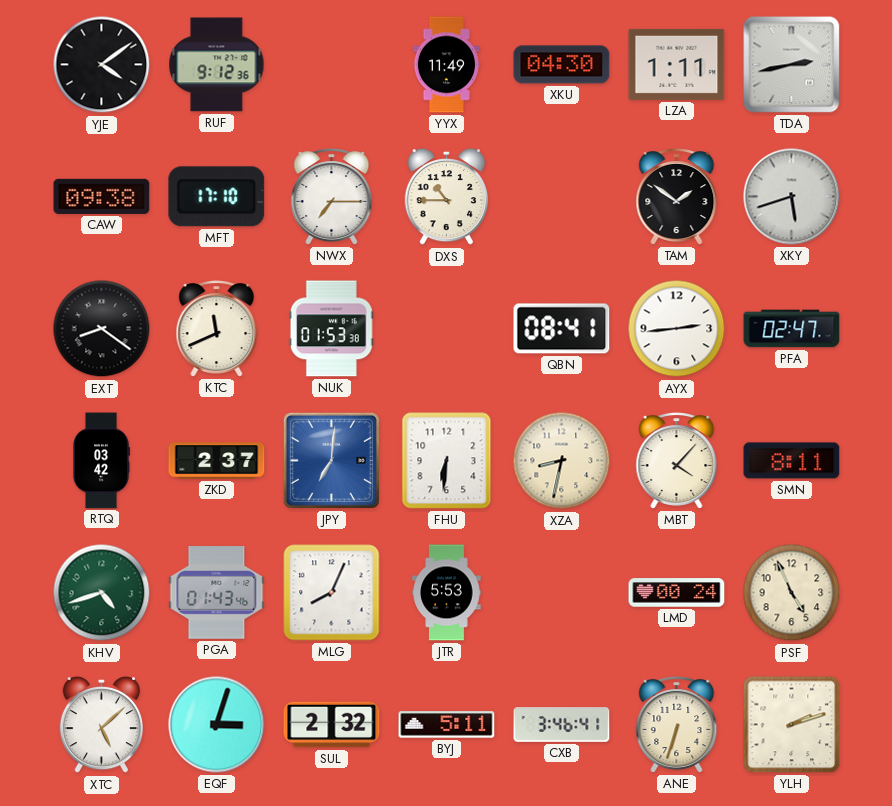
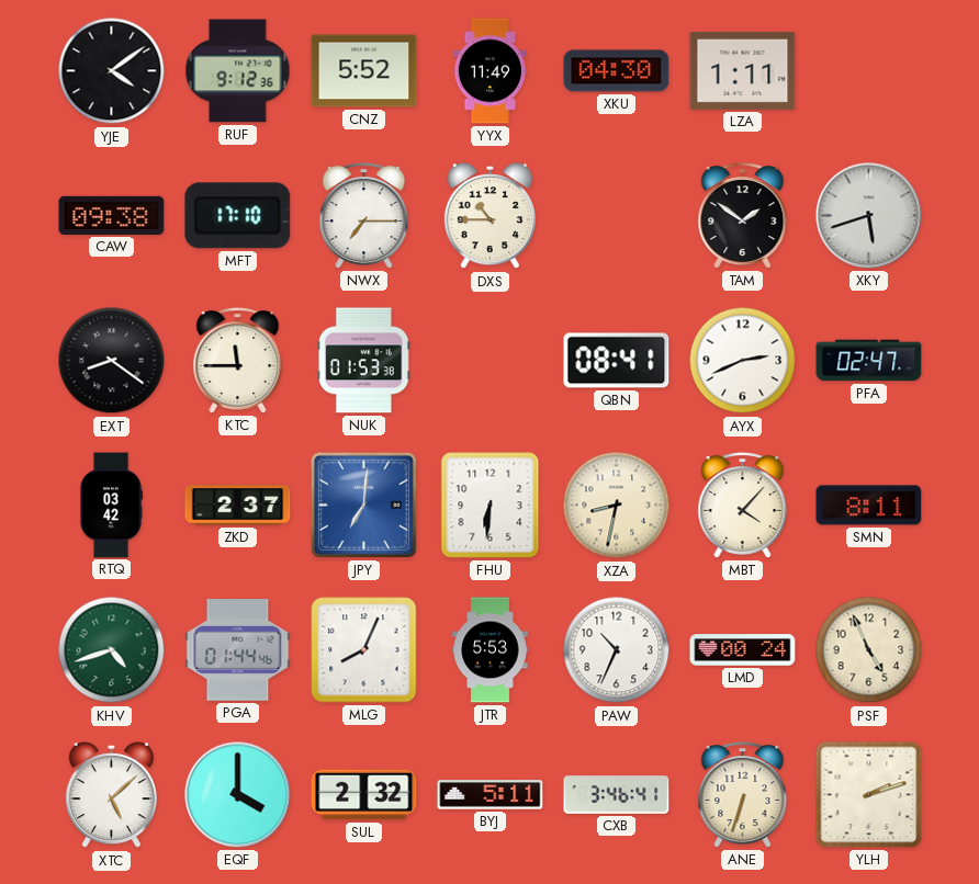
CNZ: none -> 5:52 (364, 71)
TDA: 2:43 -> none (792, 65)
KTC: 11:41 -> 11:45 (238, 361)
AYX: 2:44 -> 2:41 (743, 361)
PGA: 01:43 -> 01:44 (238, 650)
PAW: none -> 10:34 (617, 650)
EQF: 3:03 -> 4:00 (238, 795)
